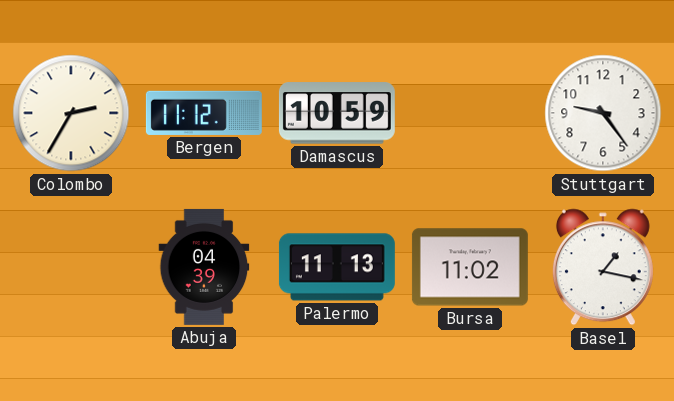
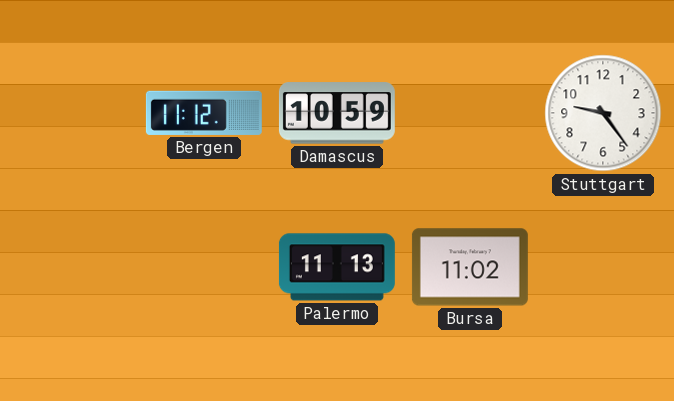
Colombo: 2:35 -> none (71, 113)
Abuja: 04:39 -> none (204, 267)
Basel: 1:17 -> none (603, 267)
